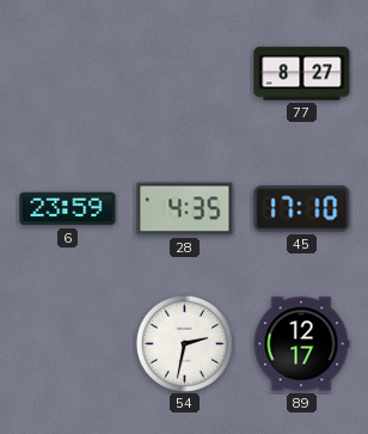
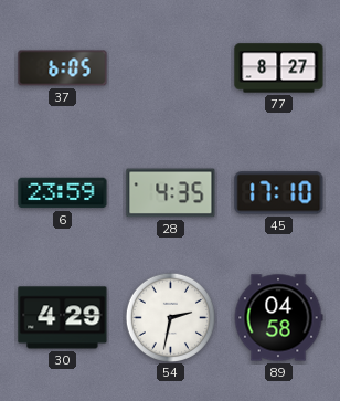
37: none -> 6:05 (63, 68)
30: none -> 4:29 (63, 318)
89: 12:17 -> 04:58 (278, 318)
